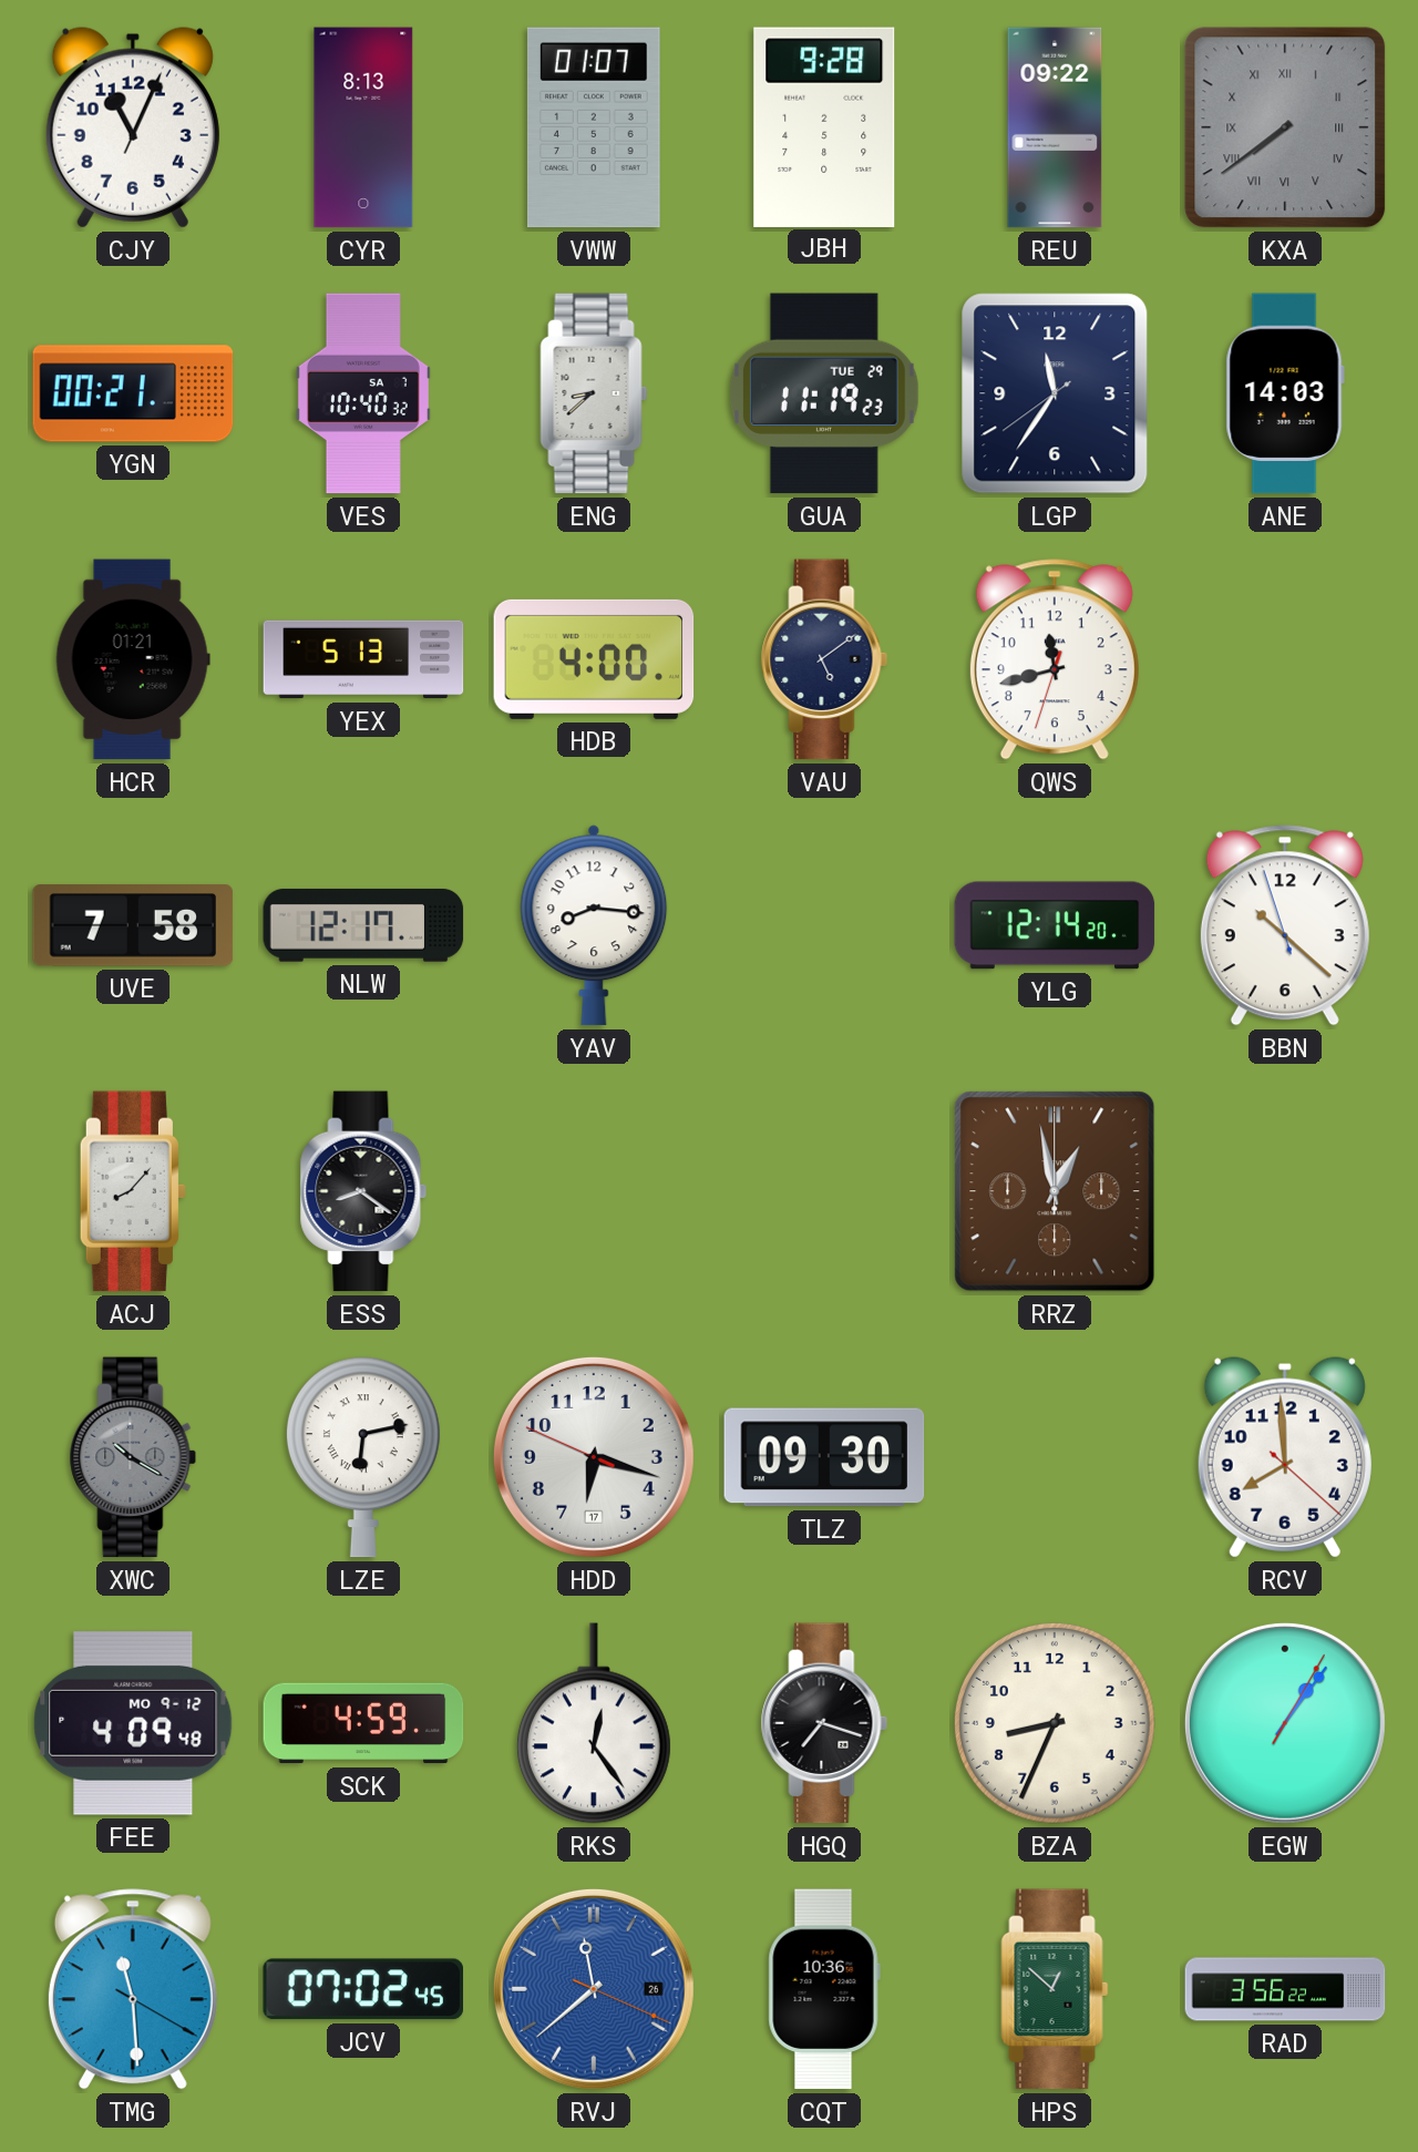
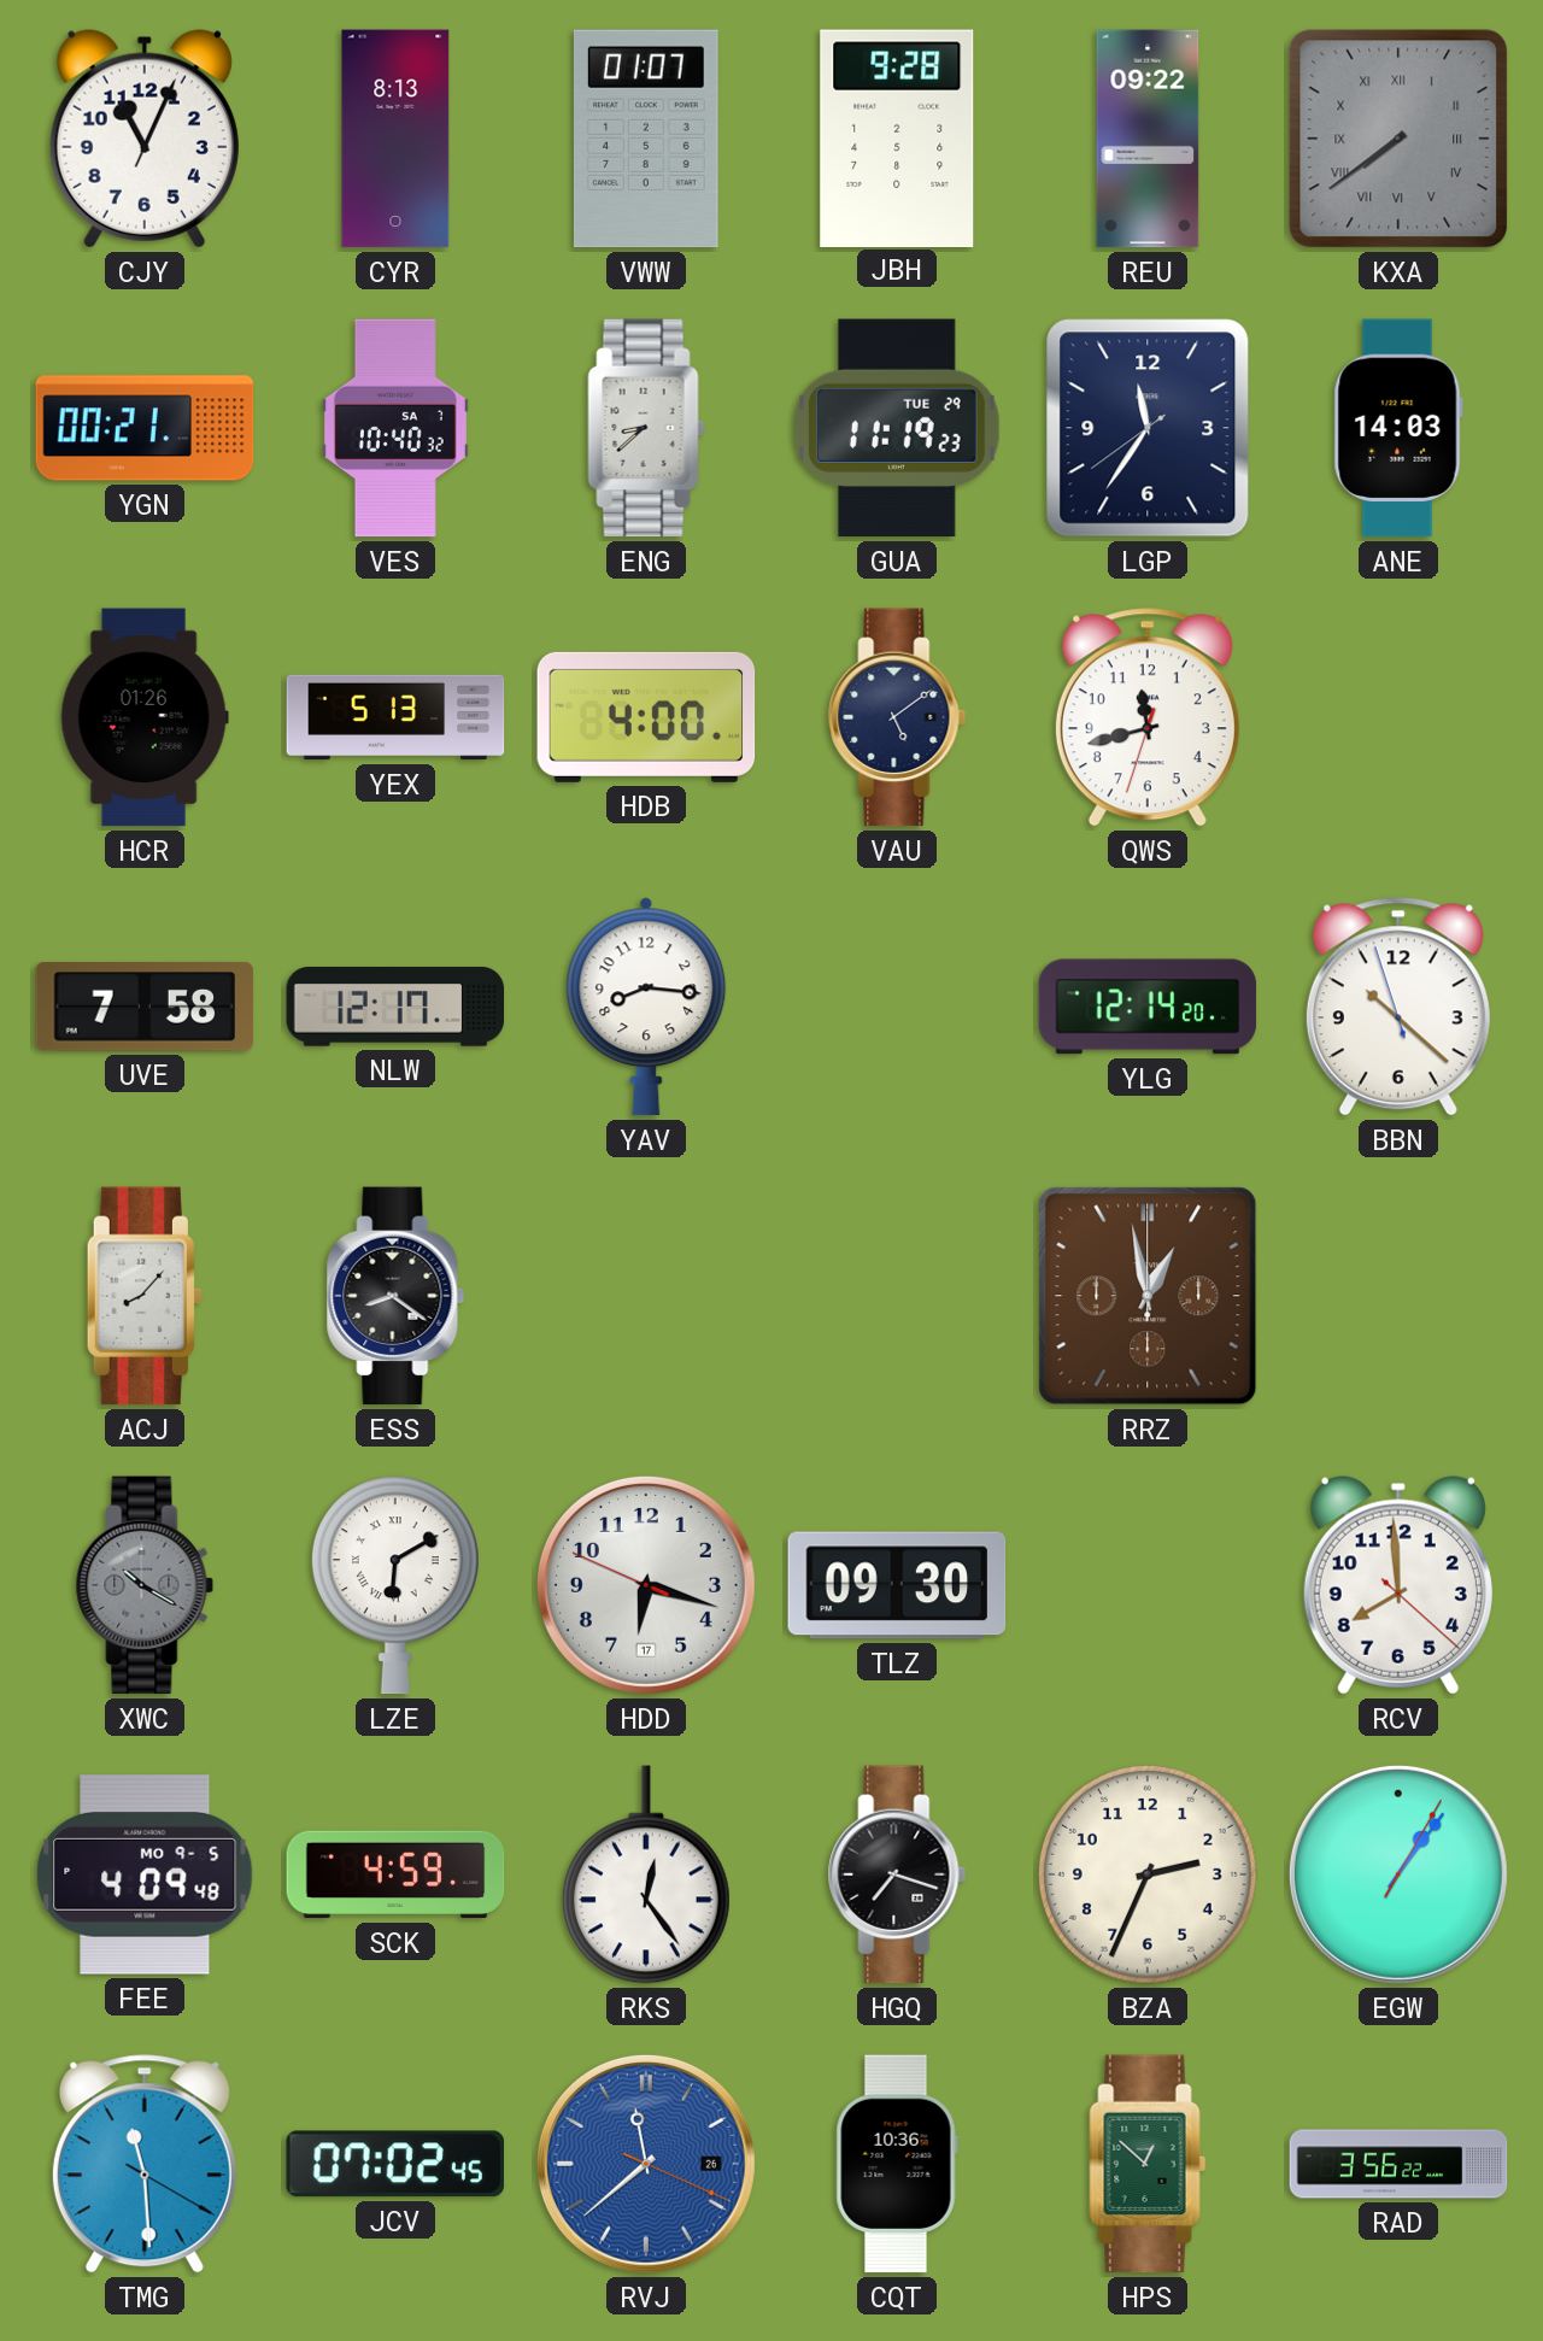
HCR: 01:21 -> 01:26 (145, 717)
LZE: 6:13 -> 6:10 (395, 1585)
FEE date: MO 9-12 -> MO 9-5 (145, 1876)
BZA: 8:34 -> 2:34 (1148, 1874)
